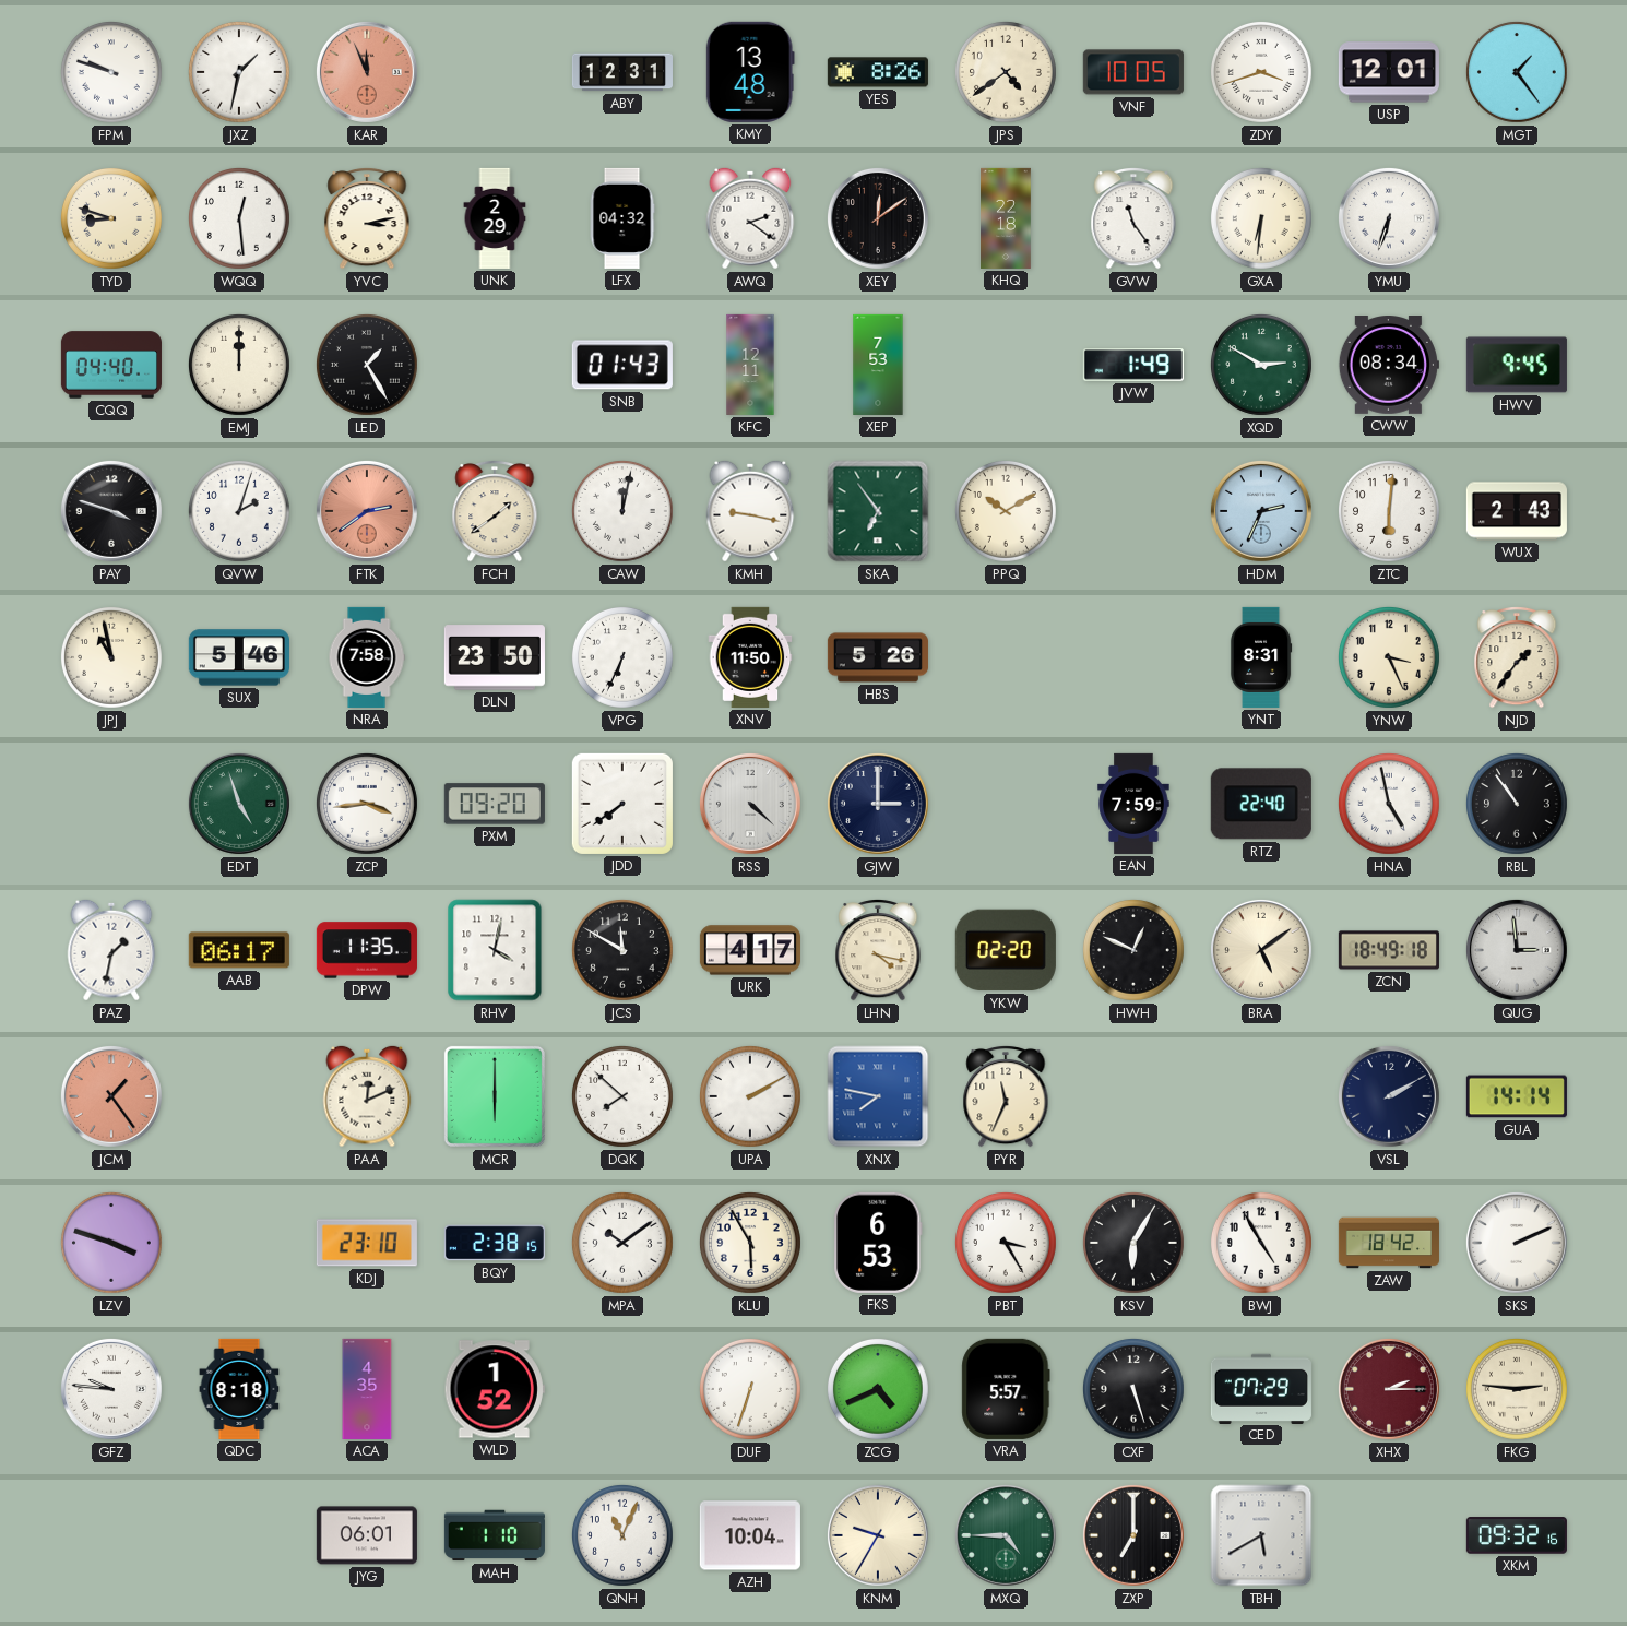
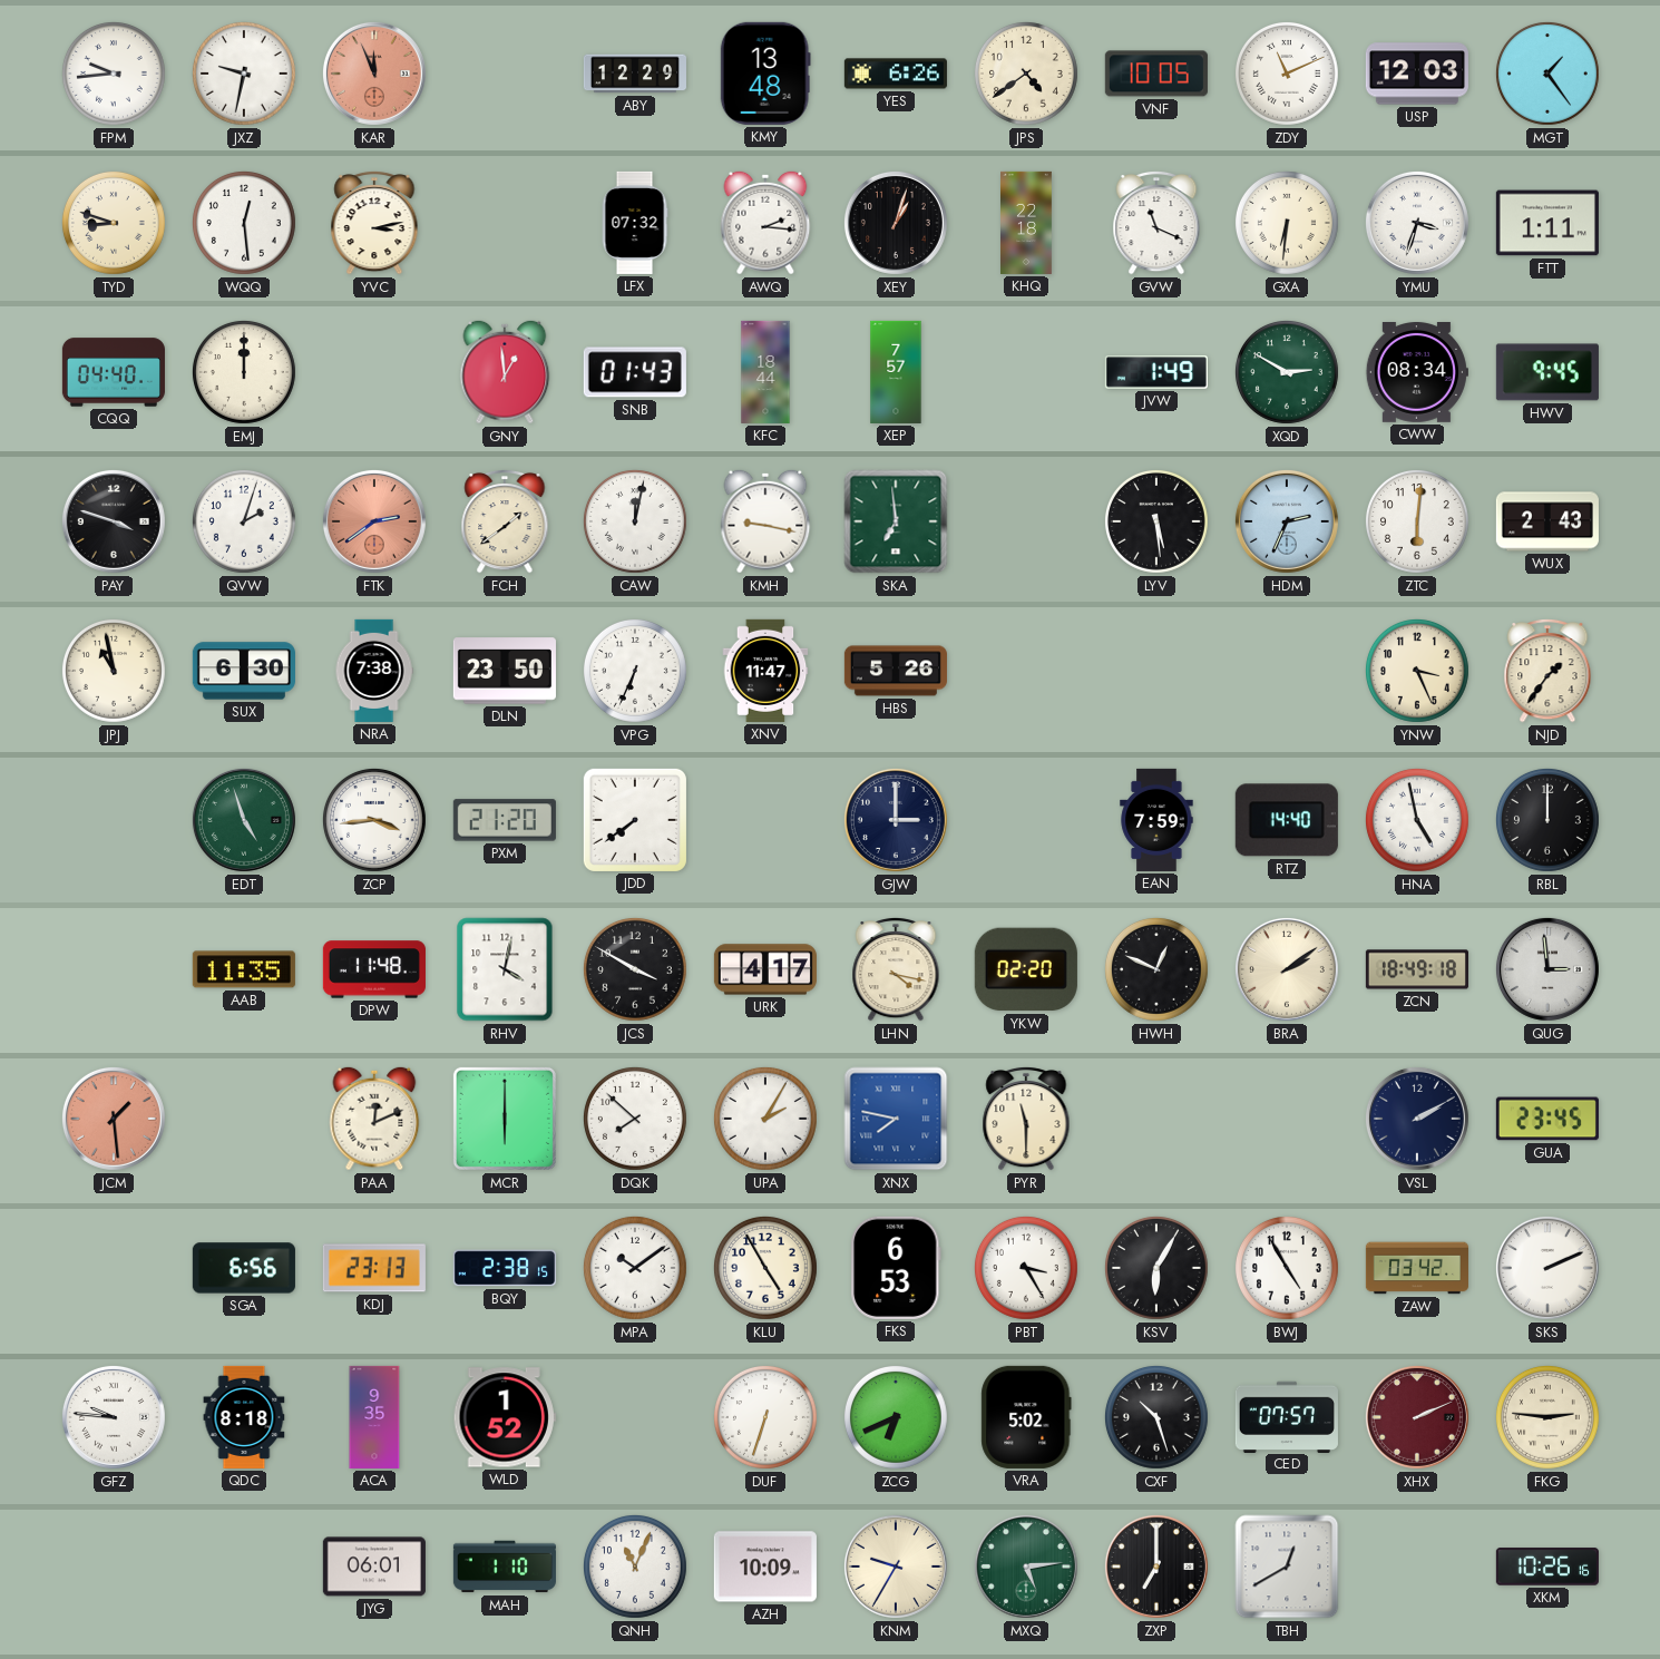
FPM: 9:48 -> 9:44 (114, 74)
JXZ: 1:32 -> 9:32 (244, 74)
ABY: 12:31 -> 12:29 (635, 74)
YES: 8:26 -> 6:26 (896, 74)
ZDY: 3:42 -> 11:11 (1287, 74)
USP: 12:01 -> 12:03 (1417, 74)
UNK: 2:29 -> none (495, 218)
LFX: 04:32 -> 07:32 (635, 223)
AWQ: 2:21 -> 2:16 (765, 223)
XEY: 12:09 -> 1:03 (896, 223)
GVW: 11:24 -> 11:19 (1156, 223)
YMU: 6:33 -> 3:33 (1417, 223)
FTT: none -> 1:11 (1547, 223)
LED: 1:25 -> none (367, 365)
GNY: none -> 12:59 (505, 372)
KFC: 12:11 -> 18:44 (765, 372)
XEP: 7:53 -> 7:57 (896, 372)
SKA: 6:54 -> 6:59 (896, 521)
PPQ: 10:10 -> none (1006, 511)
LYV: none -> 5:29 (1156, 521)
SUX: 5:46 -> 6:30 (244, 671)
NRA: 7:58 -> 7:38 (374, 671)
XNV: 11:50 -> 11:47 (765, 671)
YNT: 8:31 -> none (1261, 657)
PXM: 09:20 -> 21:20 (505, 820)
RSS: 4:22 -> none (750, 804)
RTZ: 22:40 -> 14:40 (1287, 820)
RBL: 10:54 -> 12:00 (1547, 820)
PAZ: 1:32 -> none (111, 950)
AAB: 06:17 -> 11:35 (244, 969)
DPW: 11:35 -> 11:48 (374, 969)
JCS: 11:50 -> 3:50 (635, 969)
BRA: 5:09 -> 2:09 (1287, 969)
JCM: 1:24 -> 1:29 (114, 1119)
UPA: 2:10 -> 2:05 (765, 1119)
PYR: 11:34 -> 11:30 (1026, 1119)
GUA: 14:14 -> 23:45 (1547, 1119)
LZV: 3:48 -> none (111, 1243)
SGA: none -> 6:56 (244, 1268)
KDJ: 23:10 -> 23:13 (374, 1268)
KLU: 5:55 -> 4:55 (765, 1268)
ZAW: 18:42 -> 03:42 (1417, 1268)
ACA: 4:35 -> 9:35 (374, 1417)
ZCG: 4:41 -> 6:41 (896, 1417)
VRA: 5:57 -> 5:02 (1026, 1417)
CXF: 5:27 -> 10:27 (1156, 1417)
CED: 07:29 -> 07:57 (1287, 1416)
XHX: 2:15 -> 2:11 (1417, 1417)
AZH: 10:04 -> 10:09 (765, 1567)
MXQ: 4:45 -> 5:14 (1026, 1567)
TBH: 5:40 -> 12:40 (1287, 1567)
XKM: 09:32 -> 10:26 (1547, 1567)
